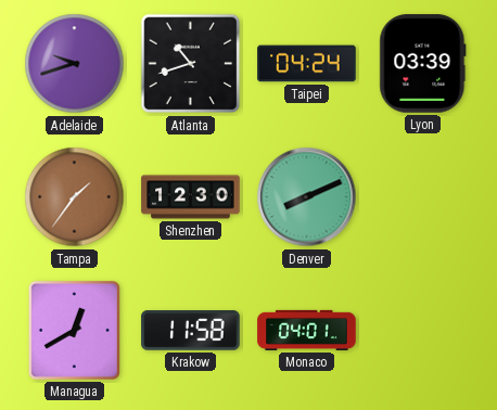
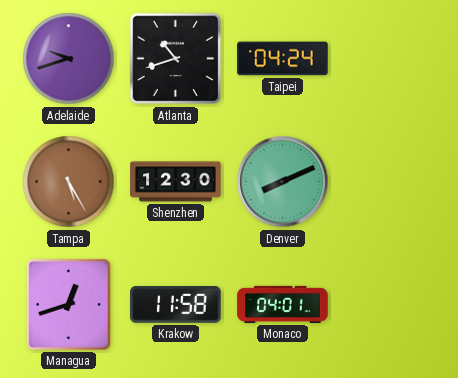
Lyon: 03:39 -> none (423, 64)
Tampa: 1:36 -> 5:25 (69, 182)
Managua: 12:40 -> 12:42 (68, 304)
